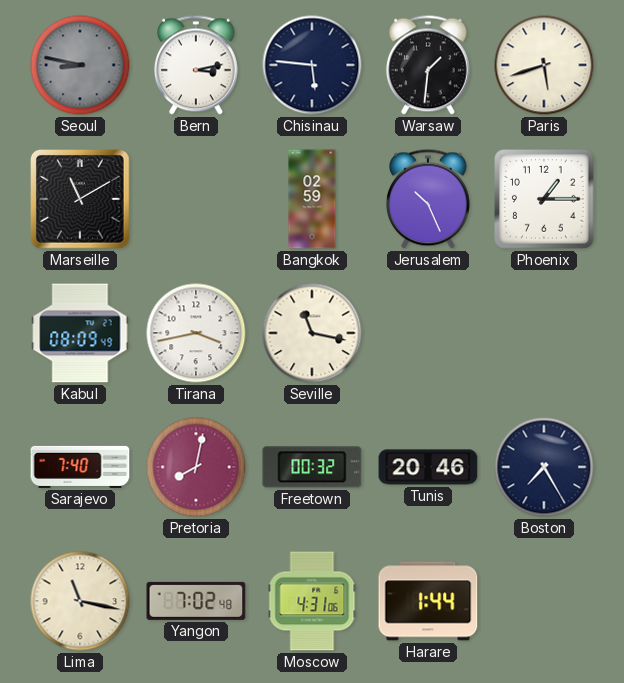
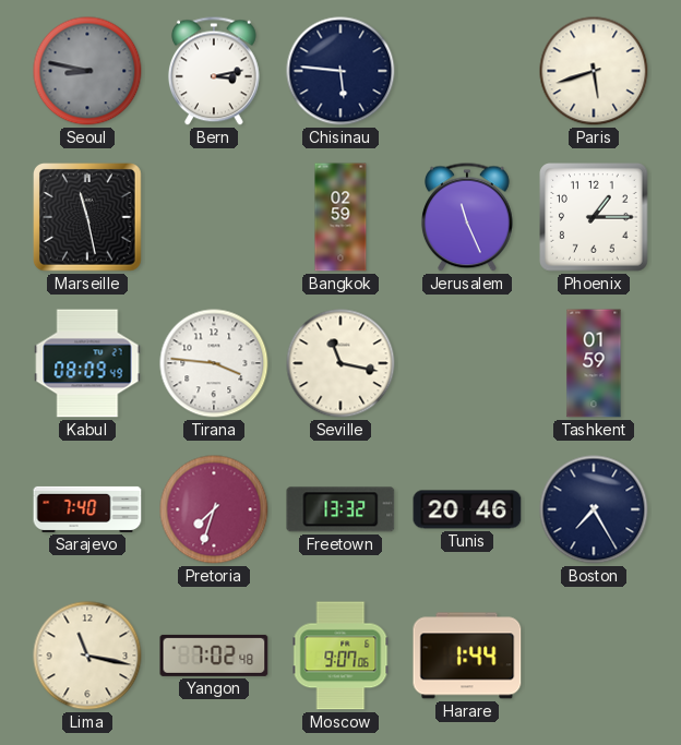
Warsaw: 1:31 -> none (428, 65)
Marseille: 11:10 -> 11:28 (88, 218)
Jerusalem: 10:26 -> 11:26 (467, 217)
Tirana: 3:43 -> 3:46 (214, 363)
Tashkent: none -> 01:59 (594, 363)
Pretoria: 8:02 -> 7:33 (214, 509)
Freetown: 00:32 -> 13:32 (340, 509)
Moscow: 4:31 -> 9:07 (340, 656)
